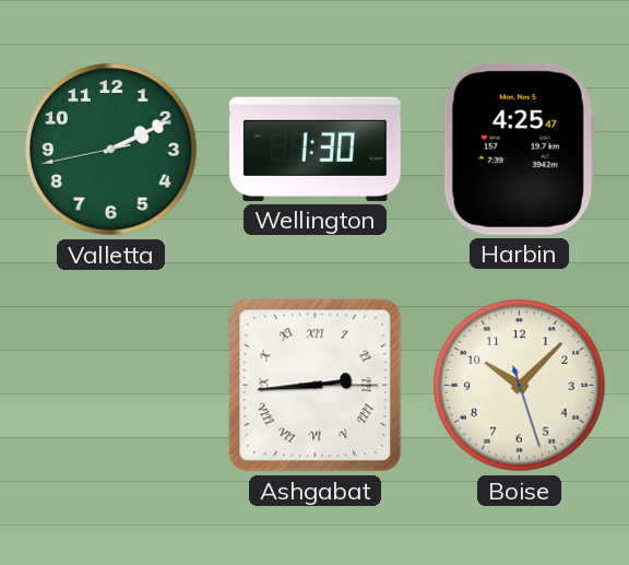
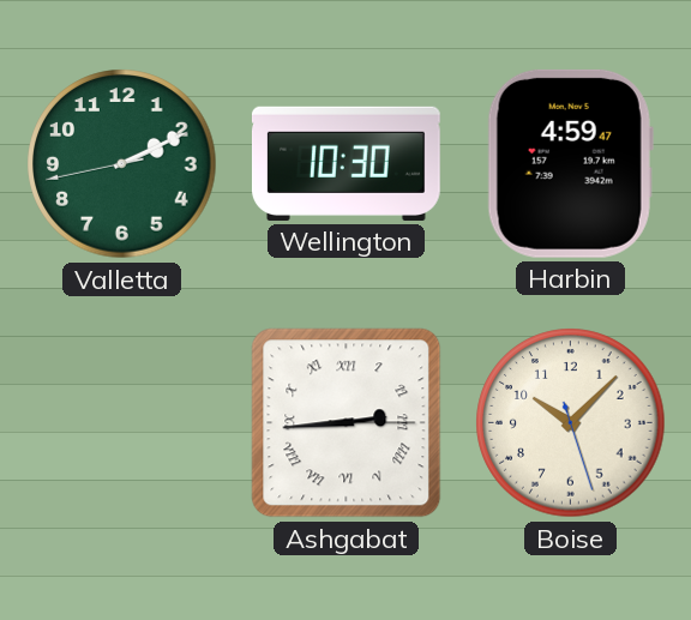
Wellington: 1:30 -> 10:30 (345, 163)
Harbin: 4:25 -> 4:59 (570, 163)
